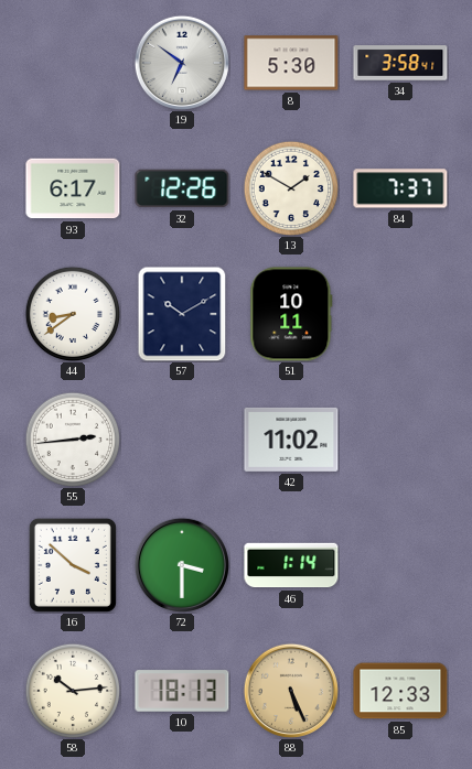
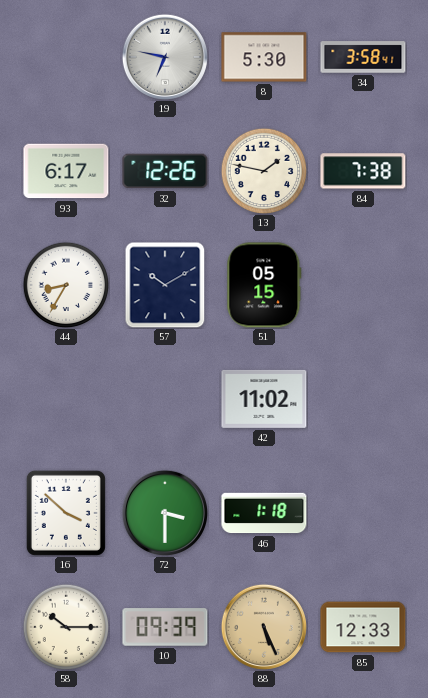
19: 6:51 -> 6:47 (165, 57)
13: 1:50 -> 1:47 (264, 171)
84: 7:37 -> 7:38 (363, 171)
44: 8:39 -> 8:35 (66, 285)
51: 10:11 -> 05:15 (264, 285)
55: 2:44 -> none (73, 440)
46: 1:14 -> 1:18 (264, 513)
58: 10:14 -> 10:15 (66, 627)
10: 18:13 -> 09:39 (165, 627)
